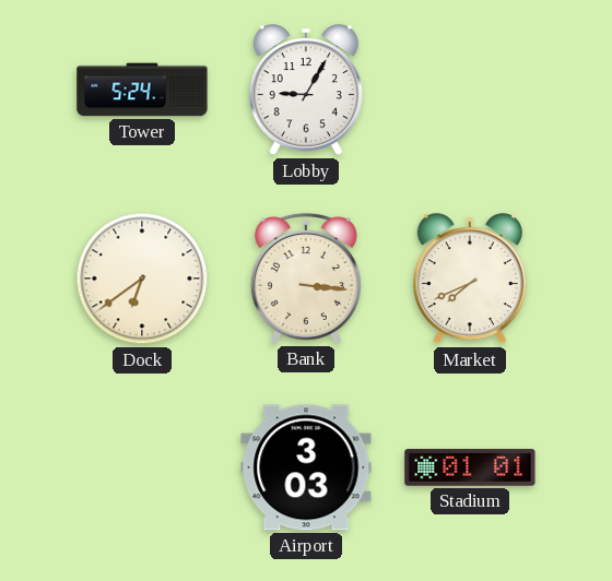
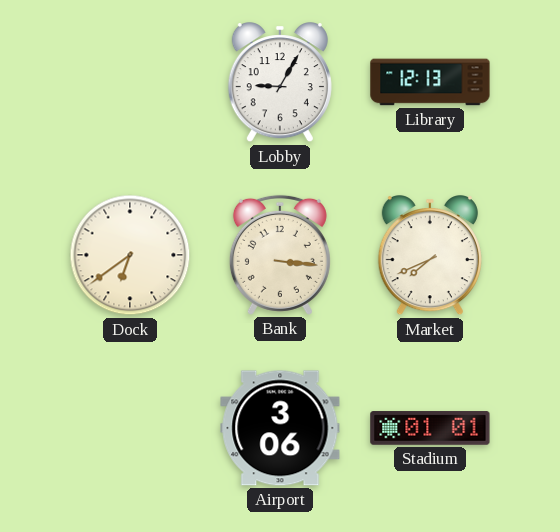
Tower: 5:24 -> none (142, 90)
Library: none -> 12:13 (430, 82)
Airport: 3:03 -> 3:06 (280, 428)
